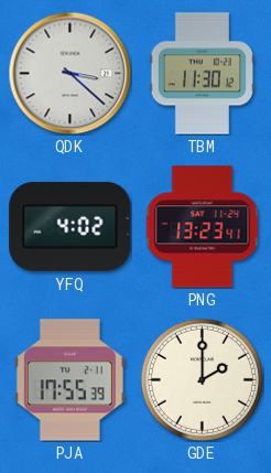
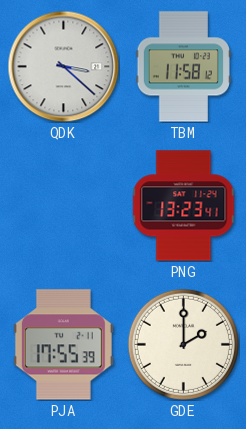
TBM: 11:30 -> 11:58 (183, 67)
YFQ: 4:02 -> none (71, 226)
